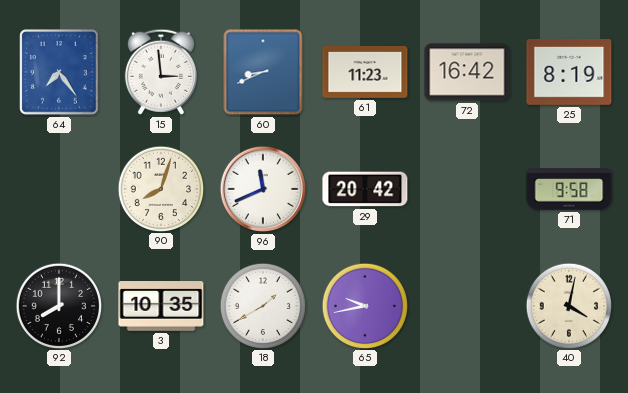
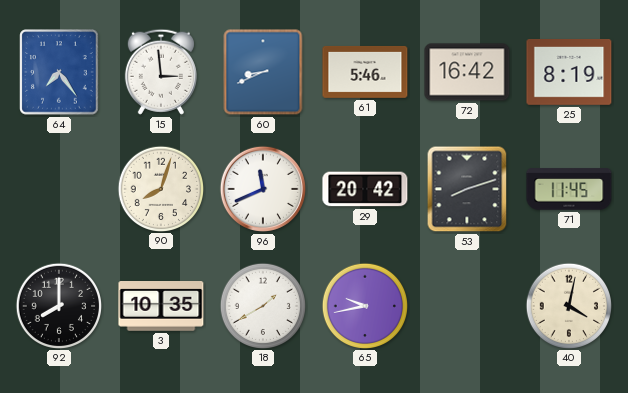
61: 11:23 -> 5:46 (365, 72)
53: none -> 8:12 (467, 189)
71: 9:58 -> 11:45 (569, 189)
